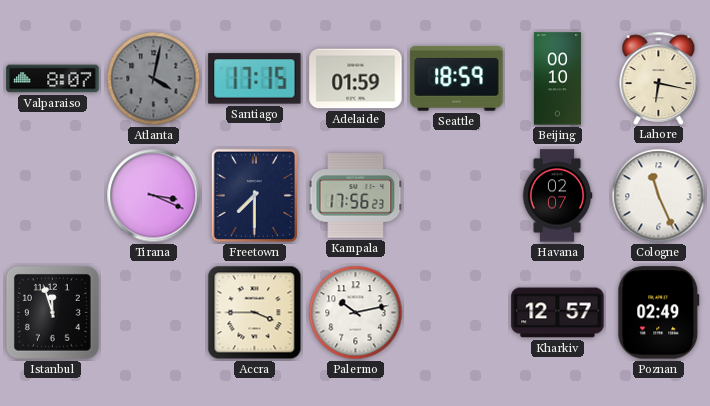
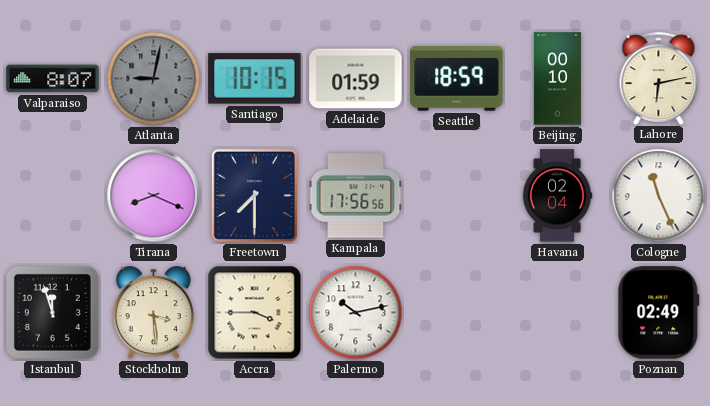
Atlanta: 4:02 -> 9:02 (154, 79)
Santiago: 17:15 -> 10:15 (255, 79)
Lahore: 6:17 -> 6:13 (659, 78)
Tirana: 3:19 -> 8:19 (154, 196)
Kampala: 17:56:23 -> 17:56:56 (356, 196)
Havana: 02:07 -> 02:04 (557, 196)
Stockholm: none -> 3:29 (153, 313)
Kharkiv: 12:57 -> none (558, 313)
